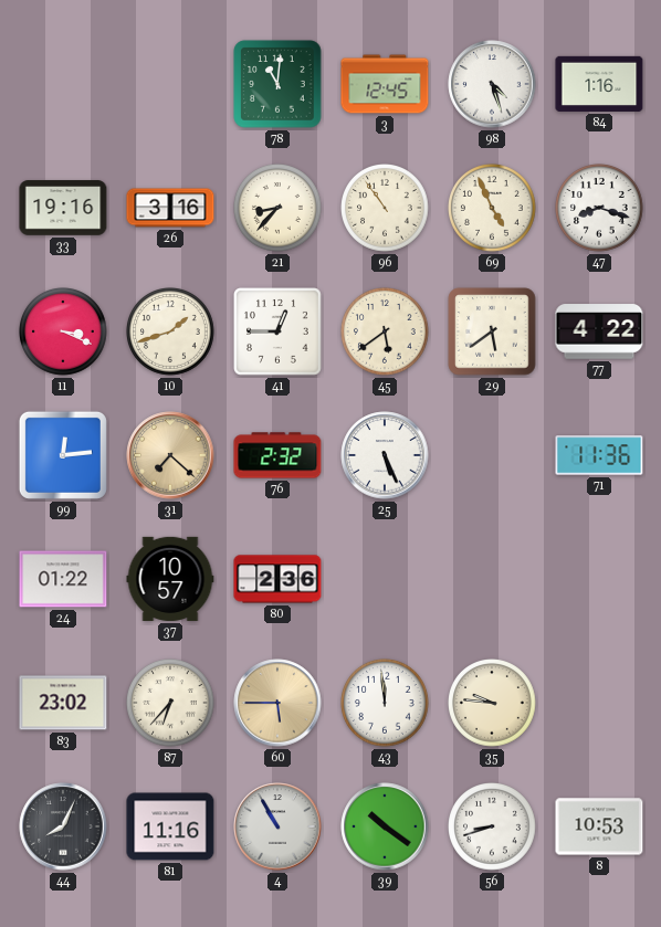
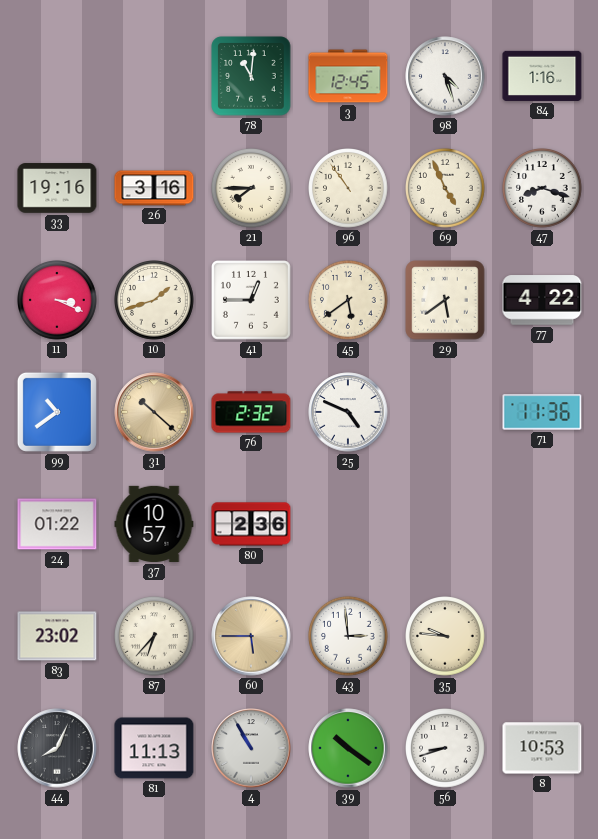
21: 8:37 -> 7:45 (252, 189)
99: 12:14 -> 10:39 (57, 412)
31: 7:22 -> 10:22 (154, 412)
25: 5:26 -> 4:49 (348, 412)
43: 11:59 -> 2:59 (349, 637)
81: 11:16 -> 11:13 (154, 748)
